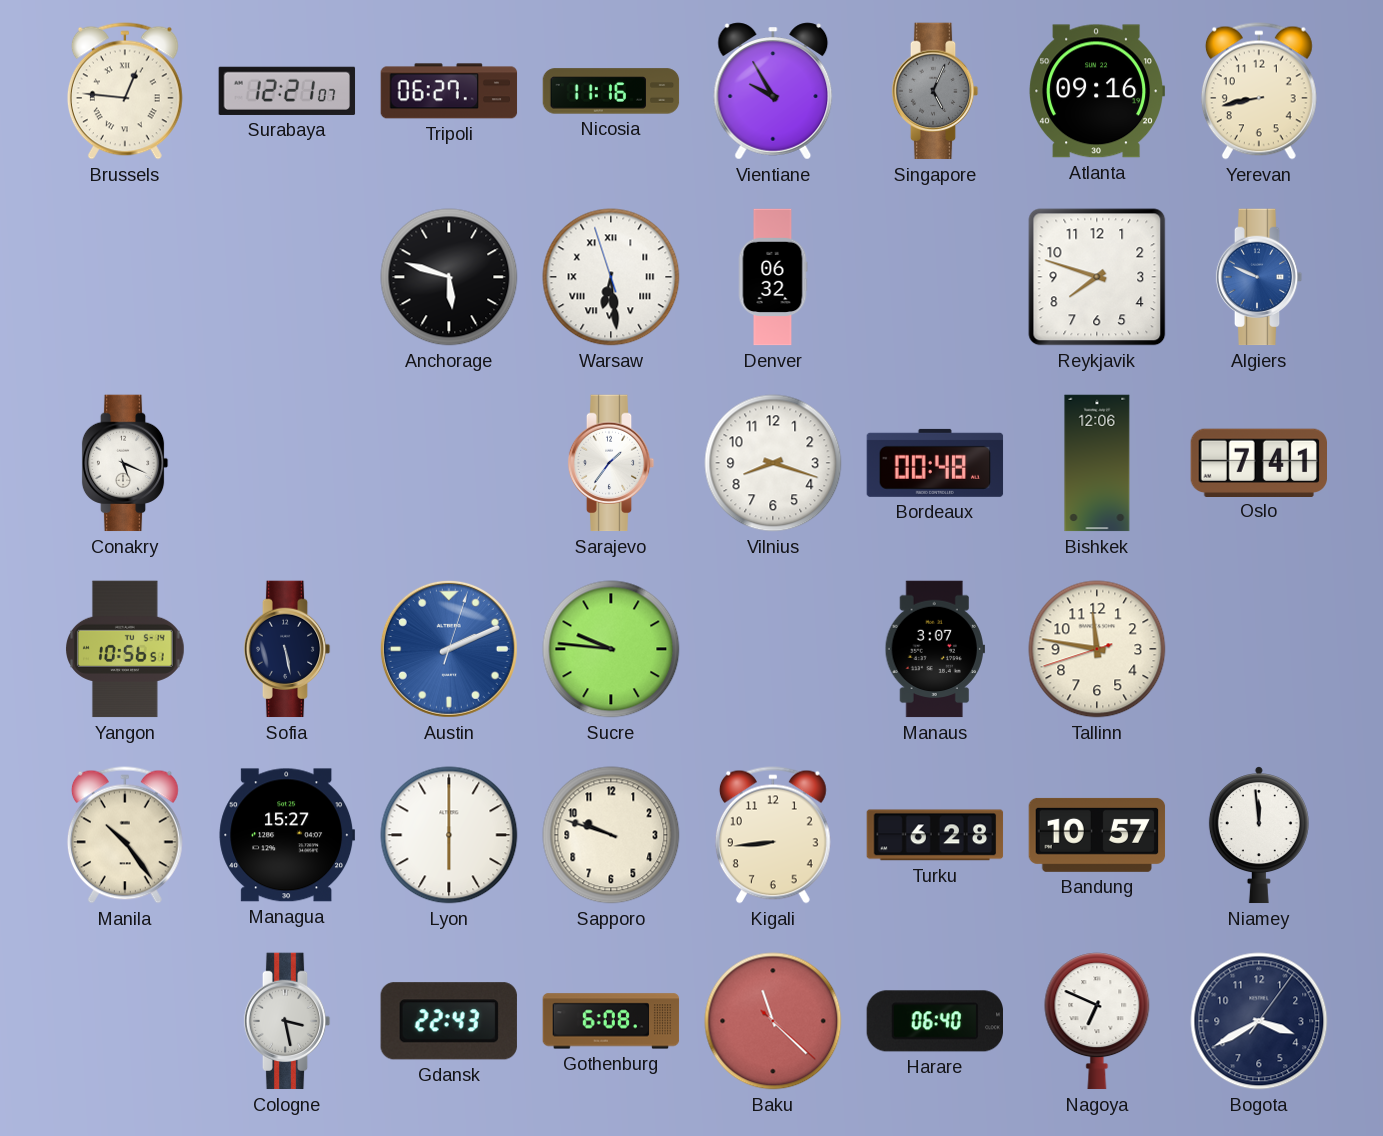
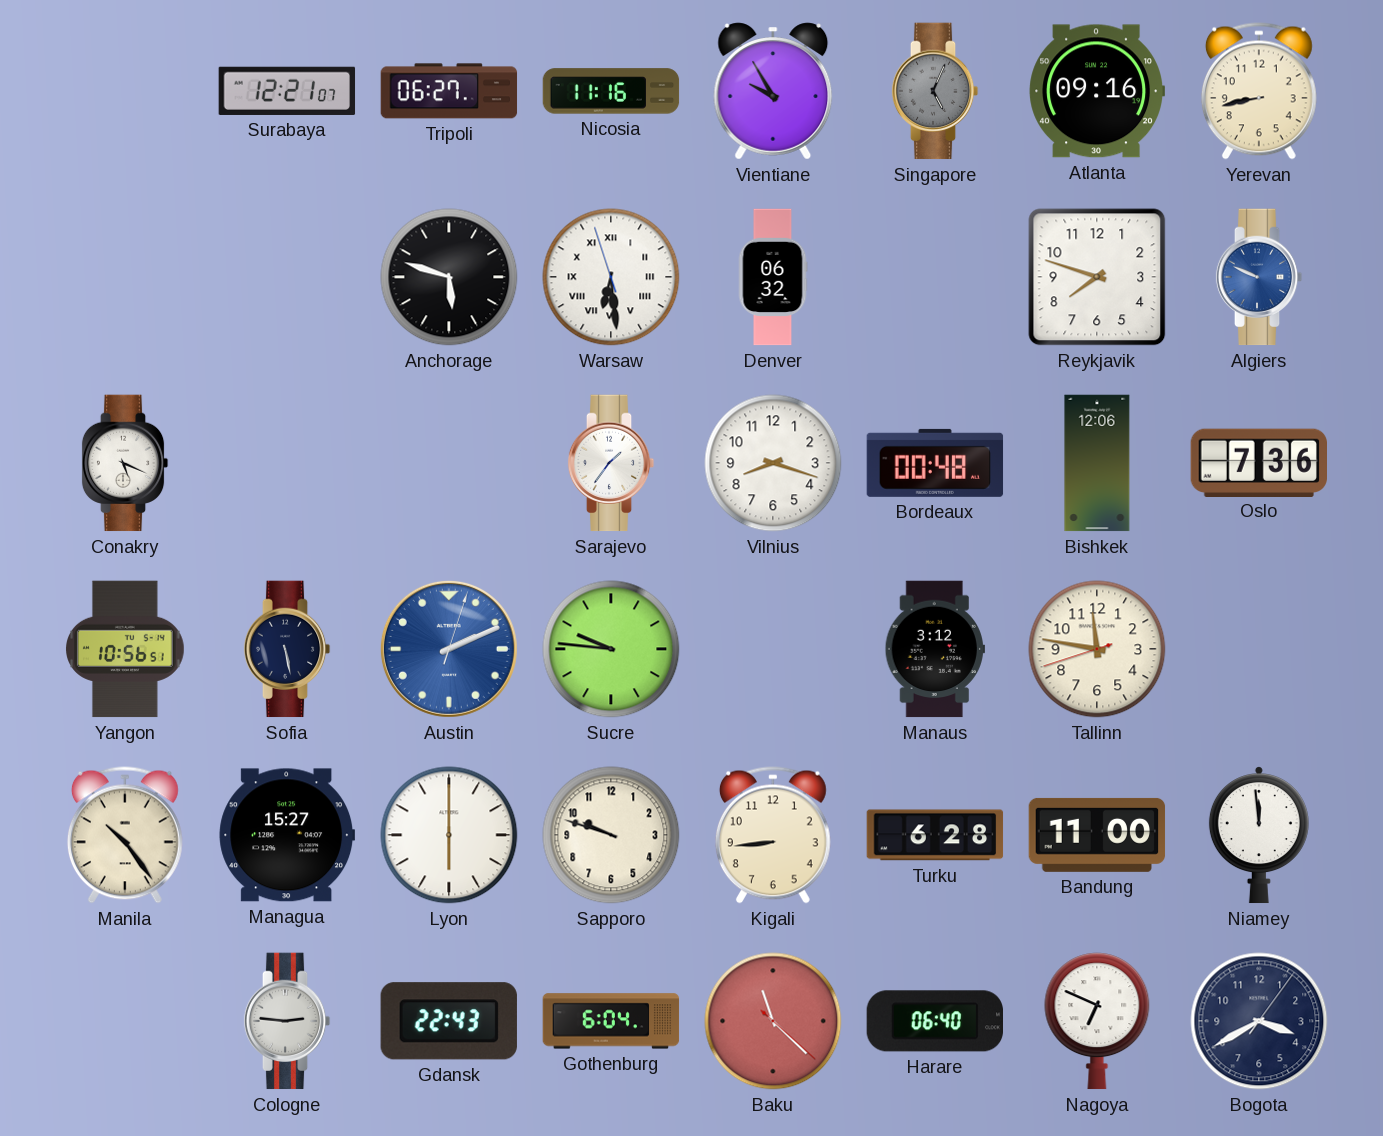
Brussels: 12:46 -> none (125, 91)
Oslo: 7:41 -> 7:36 (1258, 462)
Manaus: 3:07 -> 3:12 (935, 649)
Bandung: 10:57 -> 11:00 (1097, 835)
Cologne: 3:28 -> 2:46 (287, 1021)
Gothenburg: 6:08 -> 6:04 (611, 1021)
